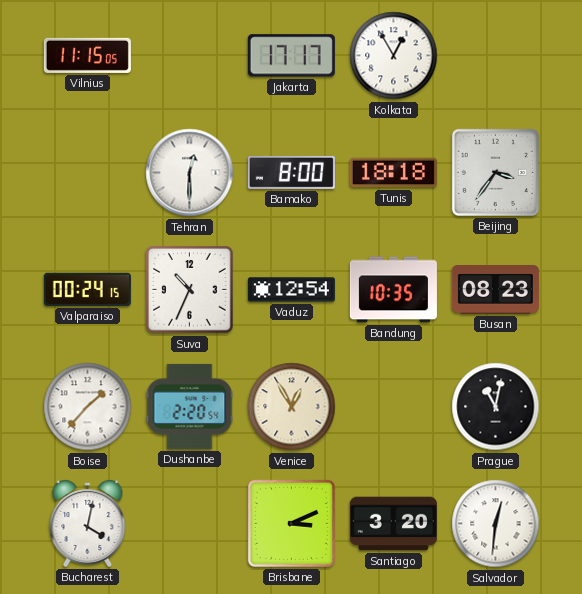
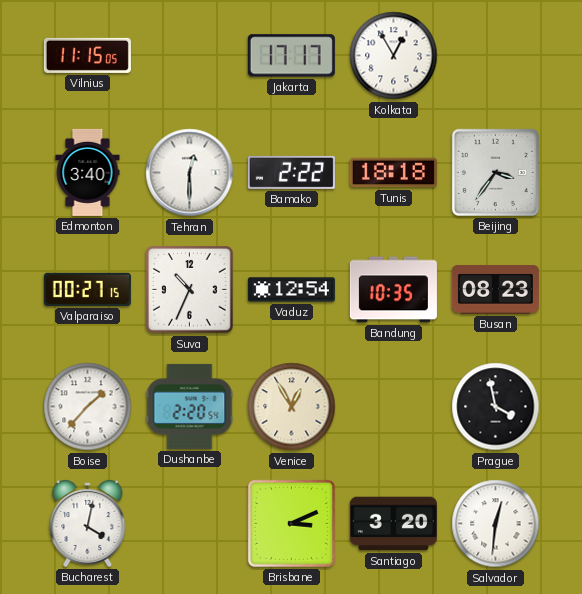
Edmonton: none -> 3:40 (88, 172)
Bamako: 8:00 -> 2:22 (291, 172)
Valparaiso: 00:24 -> 00:27 (87, 289)
Prague: 11:02 -> 3:58 (496, 407)
